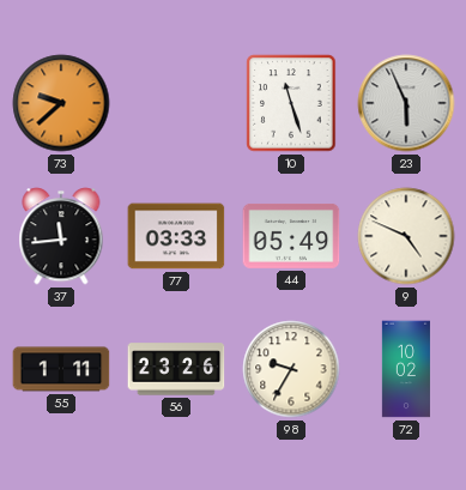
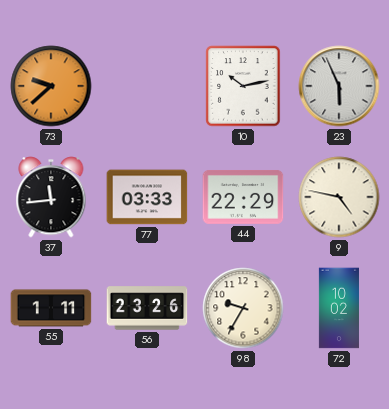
10: 11:27 -> 10:13 (243, 86)
44: 05:49 -> 22:29 (243, 197)
9: 4:49 -> 4:47 (339, 197)
